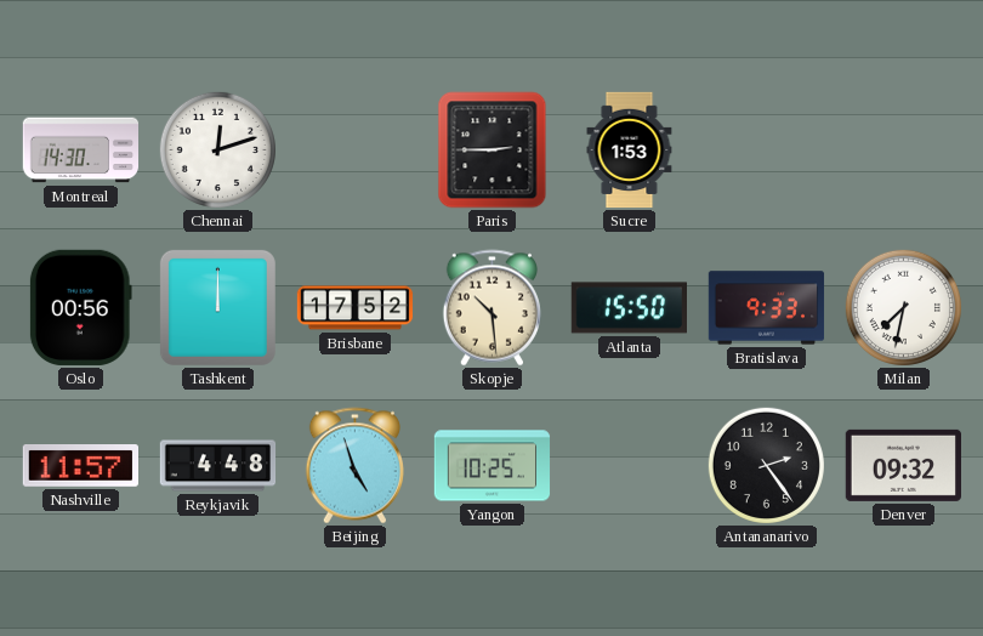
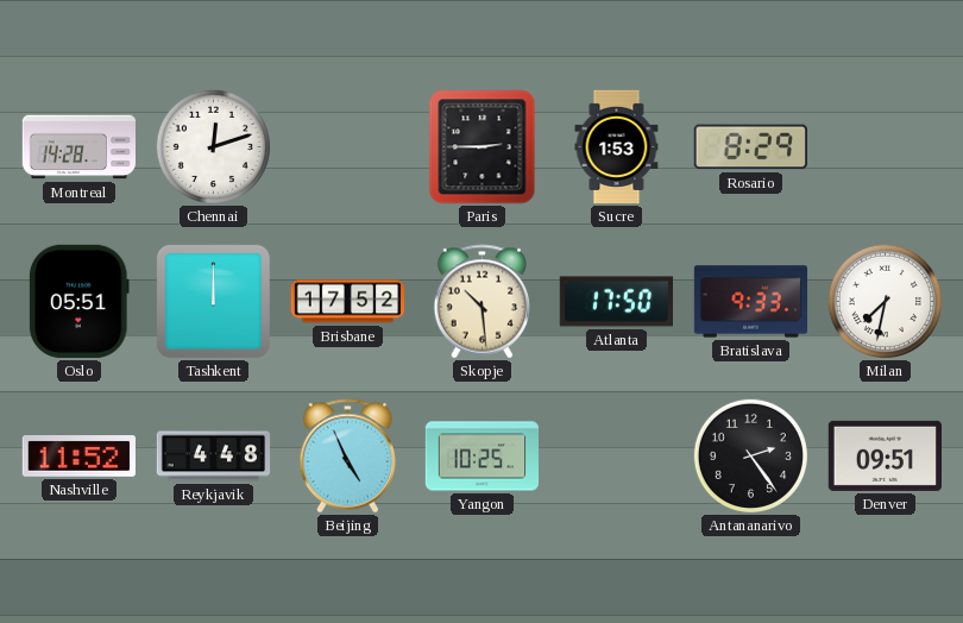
Montreal: 14:30 -> 14:28 (80, 147)
Rosario: none -> 8:29 (750, 147)
Oslo: 00:56 -> 05:51 (78, 301)
Atlanta: 15:50 -> 17:50 (616, 302)
Nashville: 11:57 -> 11:52 (78, 457)
Beijing: 4:57 -> 4:56 (347, 457)
Denver: 09:32 -> 09:51 (885, 455)
